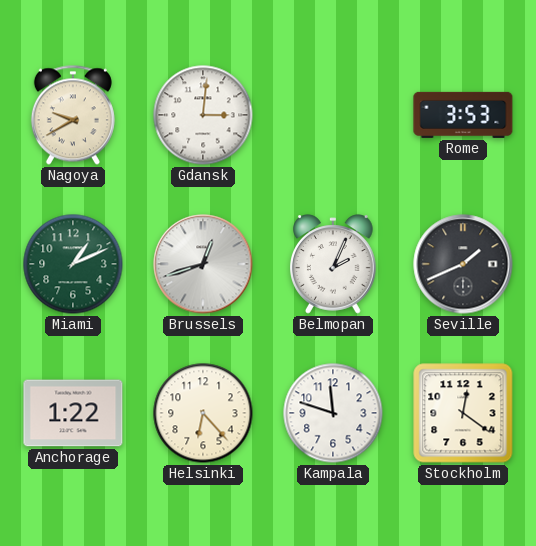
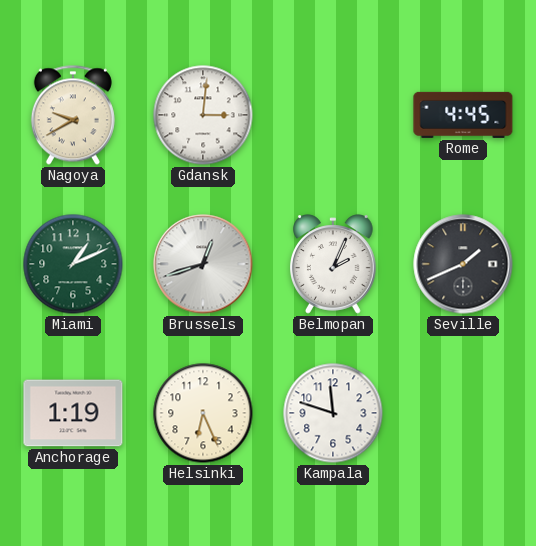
Rome: 3:53 -> 4:45 (463, 115)
Anchorage: 1:22 -> 1:19 (73, 413)
Helsinki: 6:23 -> 6:26 (203, 413)
Stockholm: 12:21 -> none (463, 413)
